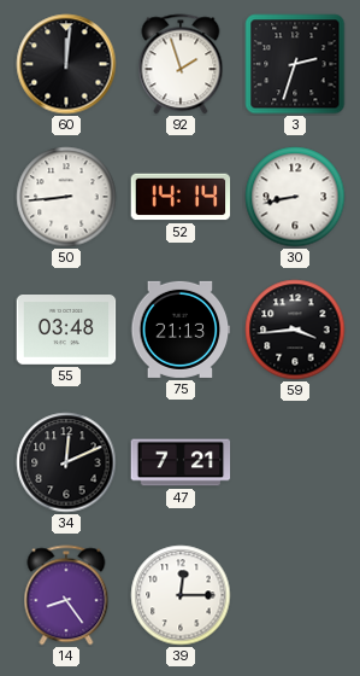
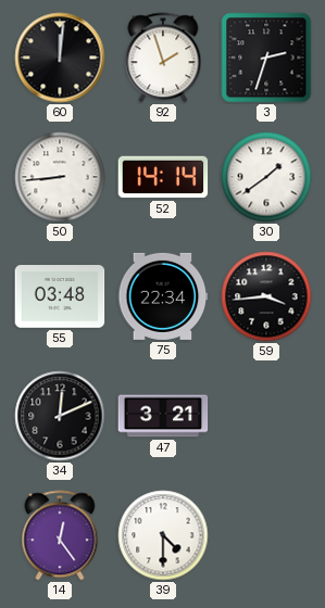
30: 8:43 -> 1:39 (266, 177)
75: 21:13 -> 22:34 (163, 296)
47: 7:21 -> 3:21 (163, 416)
14: 8:24 -> 12:24 (60, 535)
39: 12:15 -> 4:30 (163, 535)
